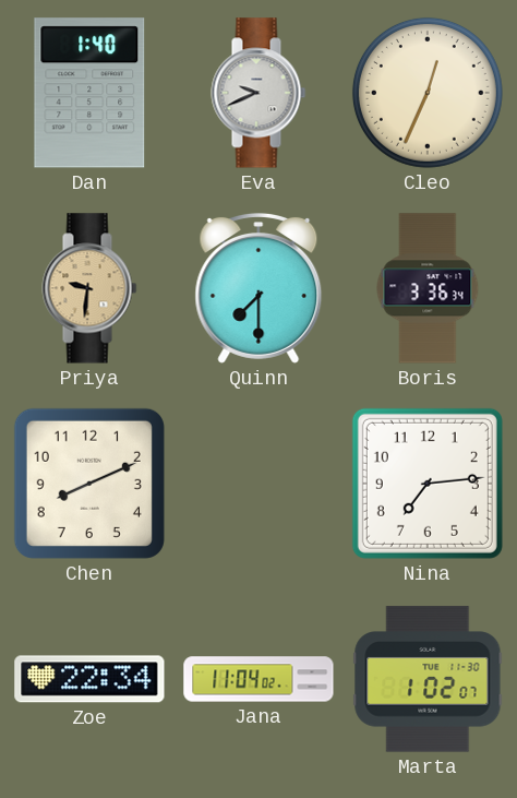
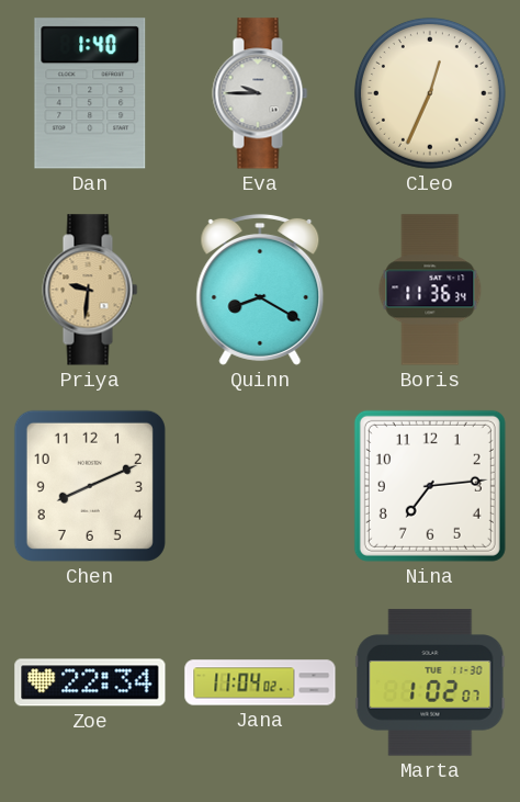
Eva: 9:41 -> 9:45 (260, 93)
Quinn: 7:30 -> 8:20 (260, 290)
Boris: 3:36 -> 11:36 (430, 290)
